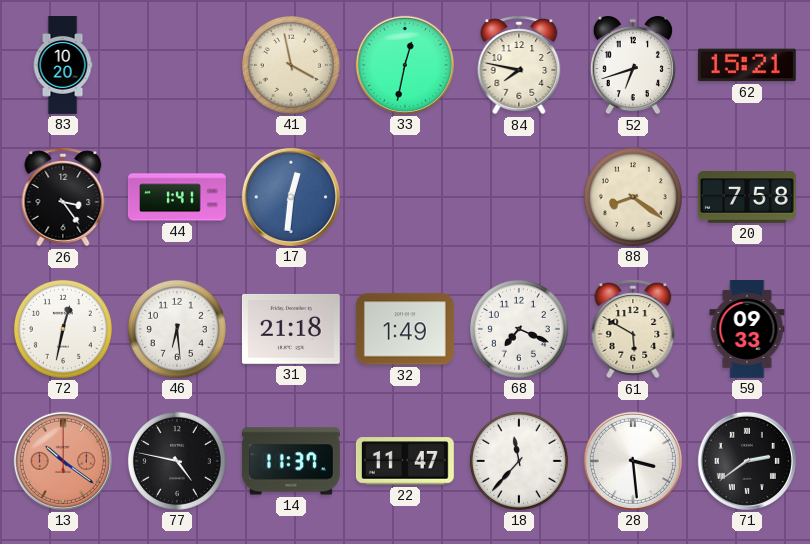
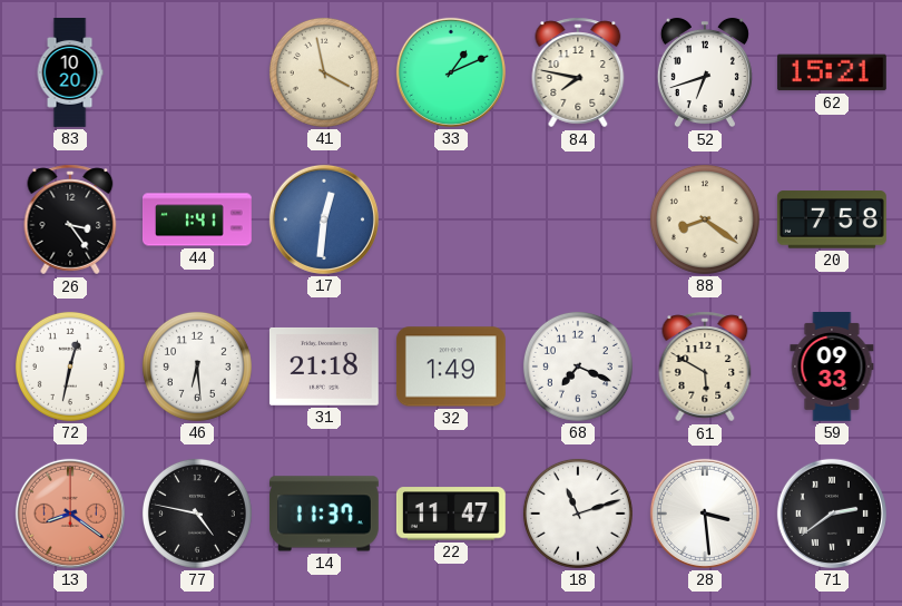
33: 12:32 -> 1:11 (451, 72)
13: 10:21 -> 8:21 (70, 514)
18: 11:37 -> 11:12 (578, 514)
